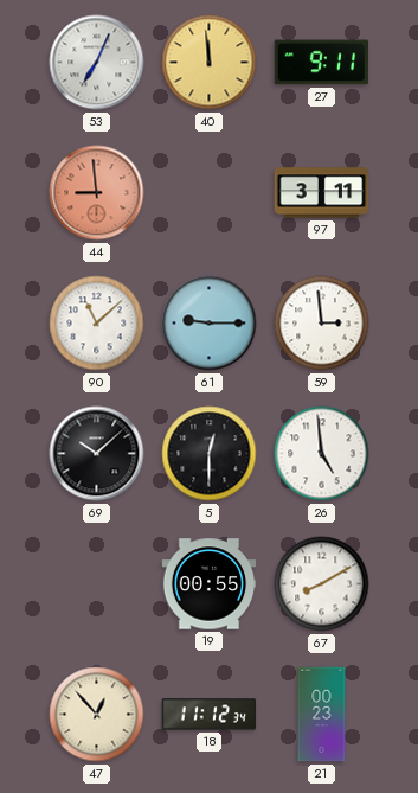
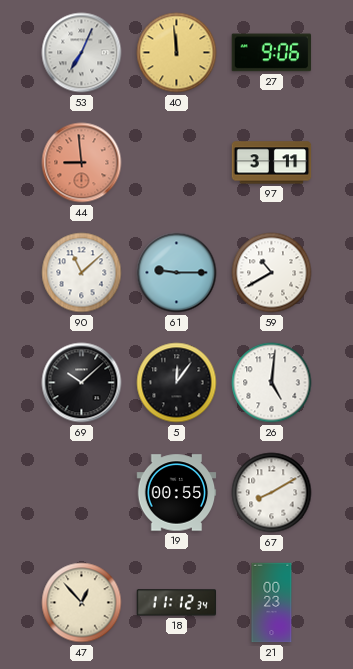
27: 9:11 -> 9:06 (272, 53)
59: 2:59 -> 10:40 (272, 273)
5: 12:30 -> 12:06 (177, 383)
26: 4:59 -> 5:01 (272, 383)
